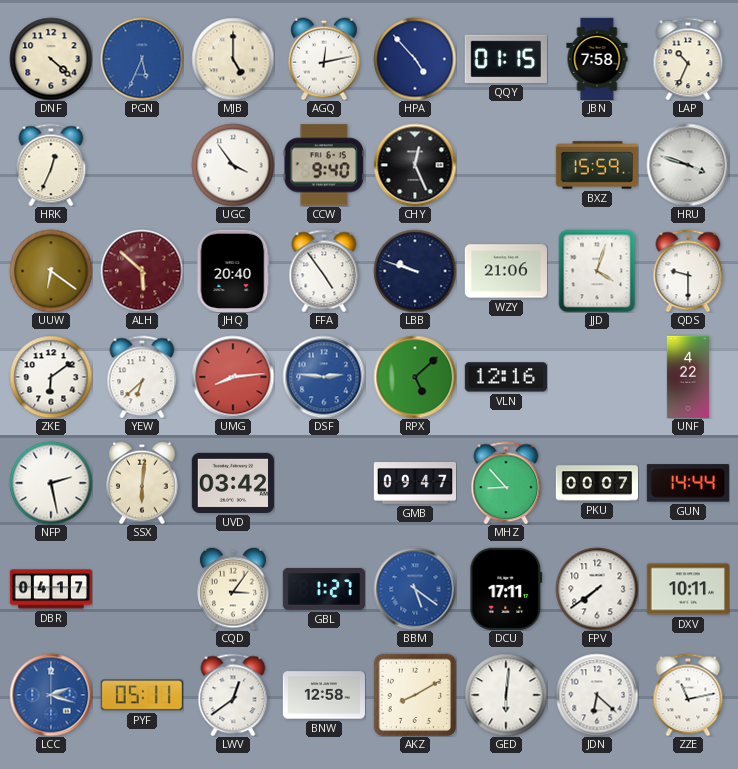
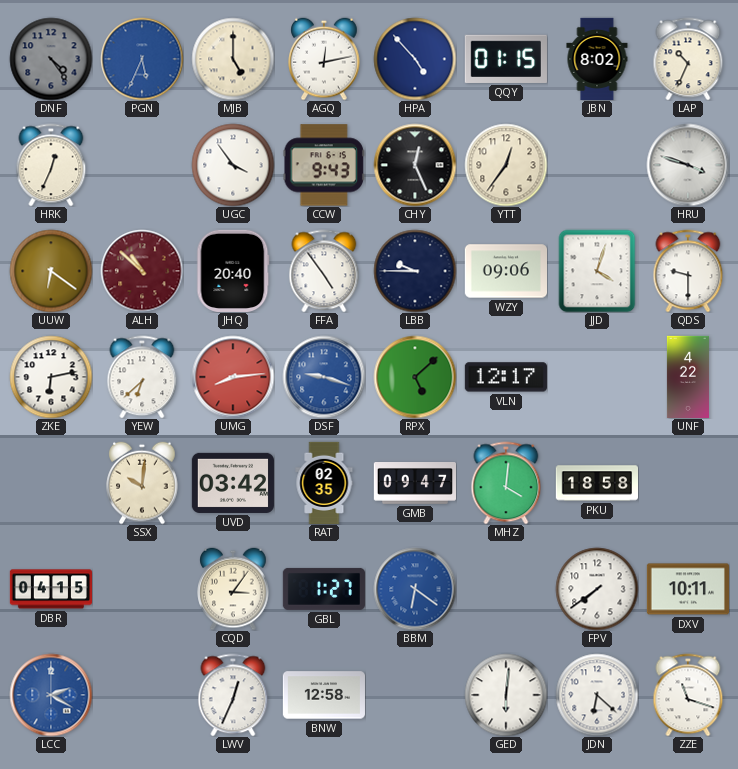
DNF: 4:22 -> 4:24 (51, 59)
DNF dial: cream -> grey (51, 59)
JBN: 7:58 -> 8:02 (597, 58)
CCW: 9:40 -> 9:43 (324, 165)
YTT: none -> 12:36 (506, 165)
BXZ: 15:59 -> none (596, 165)
ALH: 5:52 -> 10:52 (142, 271)
LBB: 9:48 -> 9:45 (415, 271)
WZY: 21:06 -> 09:06 (505, 271)
ZKE: 6:09 -> 6:13 (51, 377)
DSF: 2:46 -> 9:18 (324, 377)
VLN: 12:16 -> 12:17 (506, 377)
NFP: 2:28 -> none (51, 483)
SSX: 6:01 -> 10:01 (142, 483)
RAT: none -> 02:35 (324, 482)
MHZ: 8:53 -> 4:01 (506, 483)
PKU: 00:07 -> 18:58 (596, 483)
GUN: 14:44 -> none (688, 483)
DBR: 04:17 -> 04:15 (50, 589)
BBM: 5:21 -> 6:21 (415, 589)
DCU: 17:11 -> none (506, 589)
LCC: 2:18 -> 2:20 (51, 695)
PYF: 05:11 -> none (142, 695)
LWV: 12:39 -> 12:34 (233, 695)
AKZ: 8:10 -> none (415, 695)
ZZE: 11:13 -> 11:18 (688, 695)
